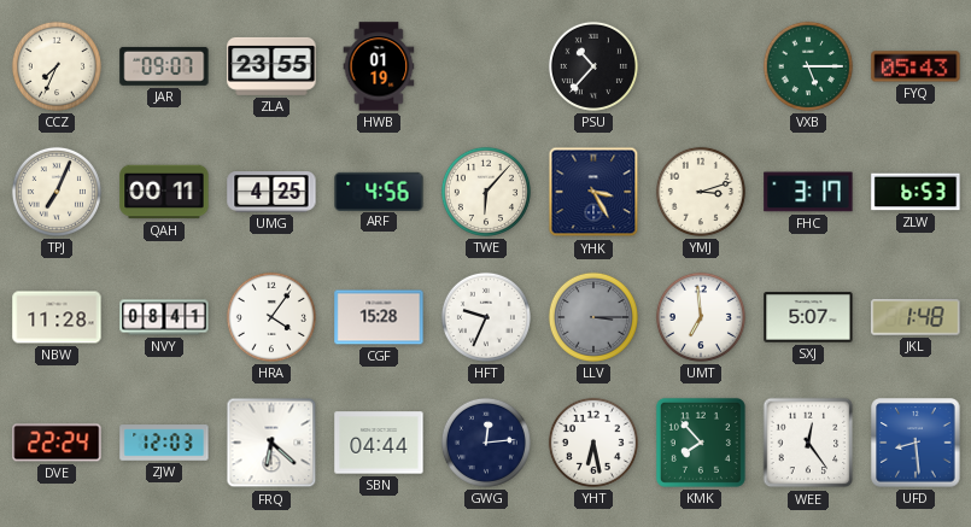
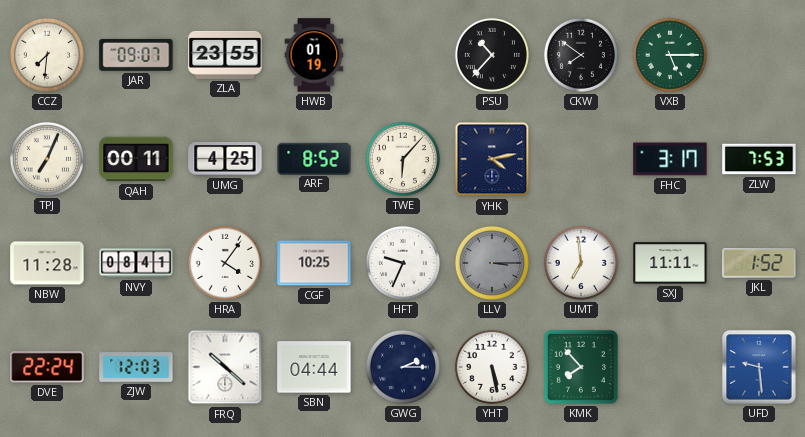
CCZ: 7:34 -> 7:31 (47, 55)
CKW: none -> 7:51 (581, 55)
FYQ: 05:43 -> none (916, 66)
ARF: 4:56 -> 8:52 (314, 158)
YHK: 3:25 -> 4:13 (492, 159)
YMJ: 3:12 -> none (701, 192)
ZLW: 6:53 -> 7:53 (759, 159)
CGF: 15:28 -> 10:25 (314, 263)
SXJ: 5:07 -> 11:11 (670, 263)
JKL: 1:48 -> 1:52 (759, 263)
FRQ: 6:22 -> 10:22 (225, 367)
GWG: 12:14 -> 2:15 (403, 367)
YHT: 6:28 -> 5:28 (492, 367)
WEE: 12:24 -> none (808, 443)
UFD: 8:29 -> 9:29 (759, 367)
